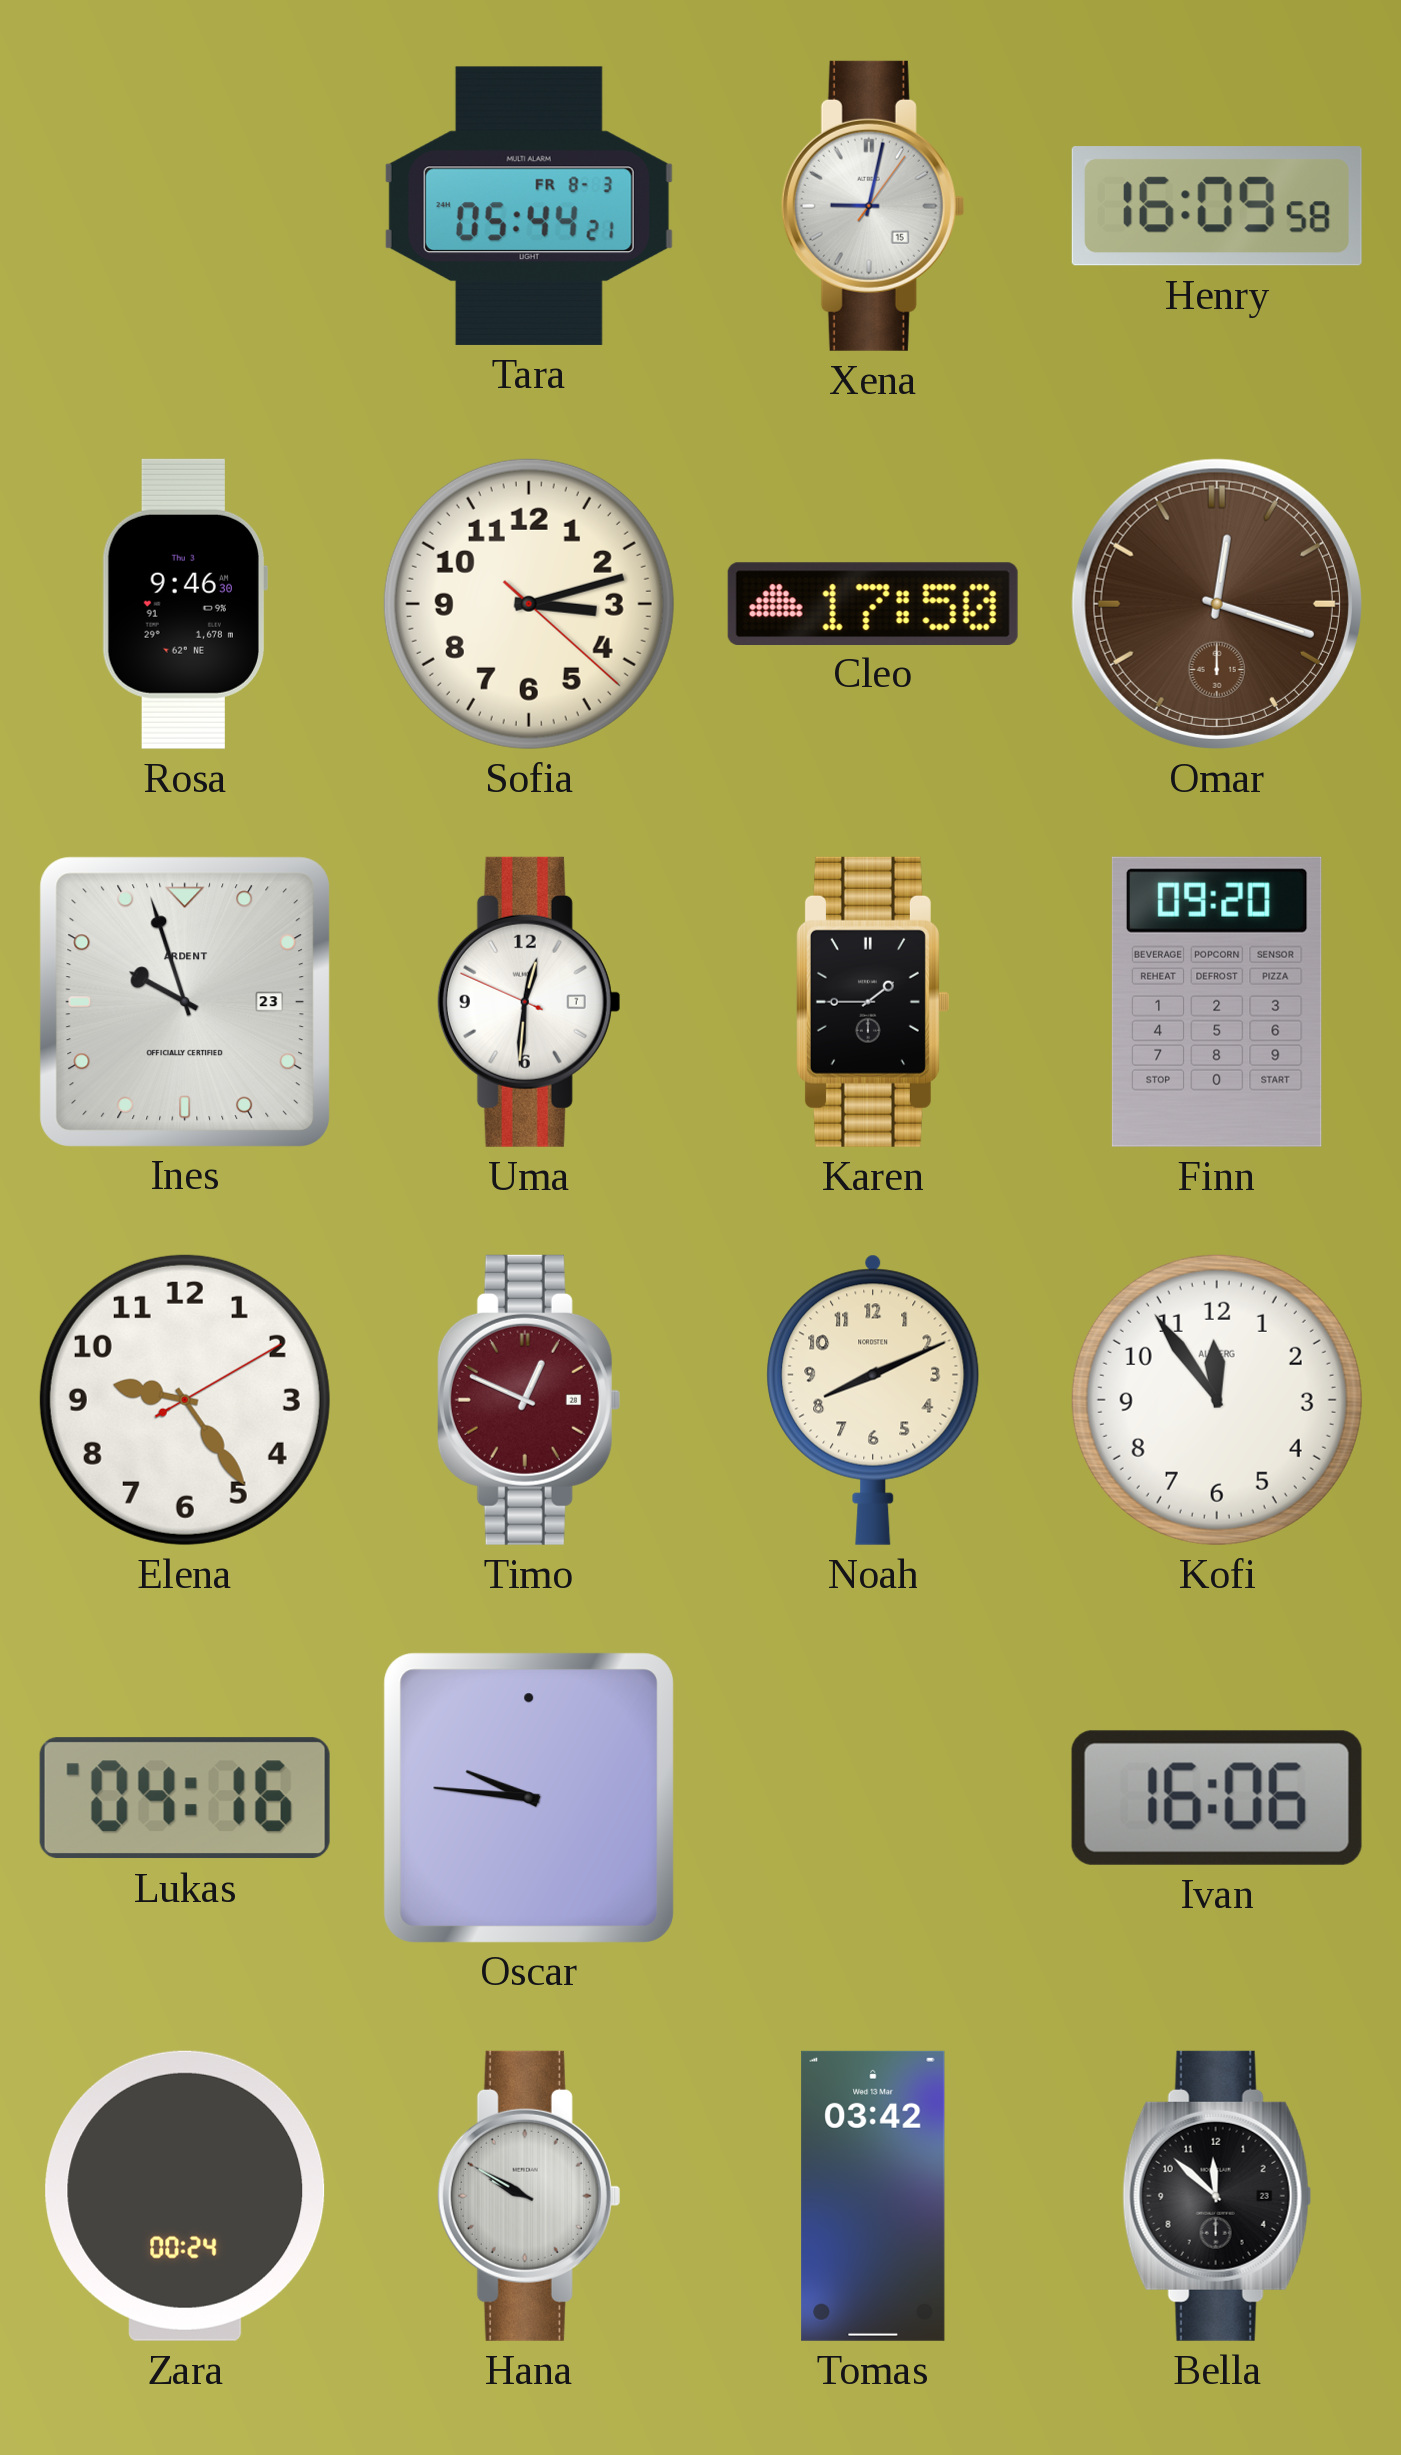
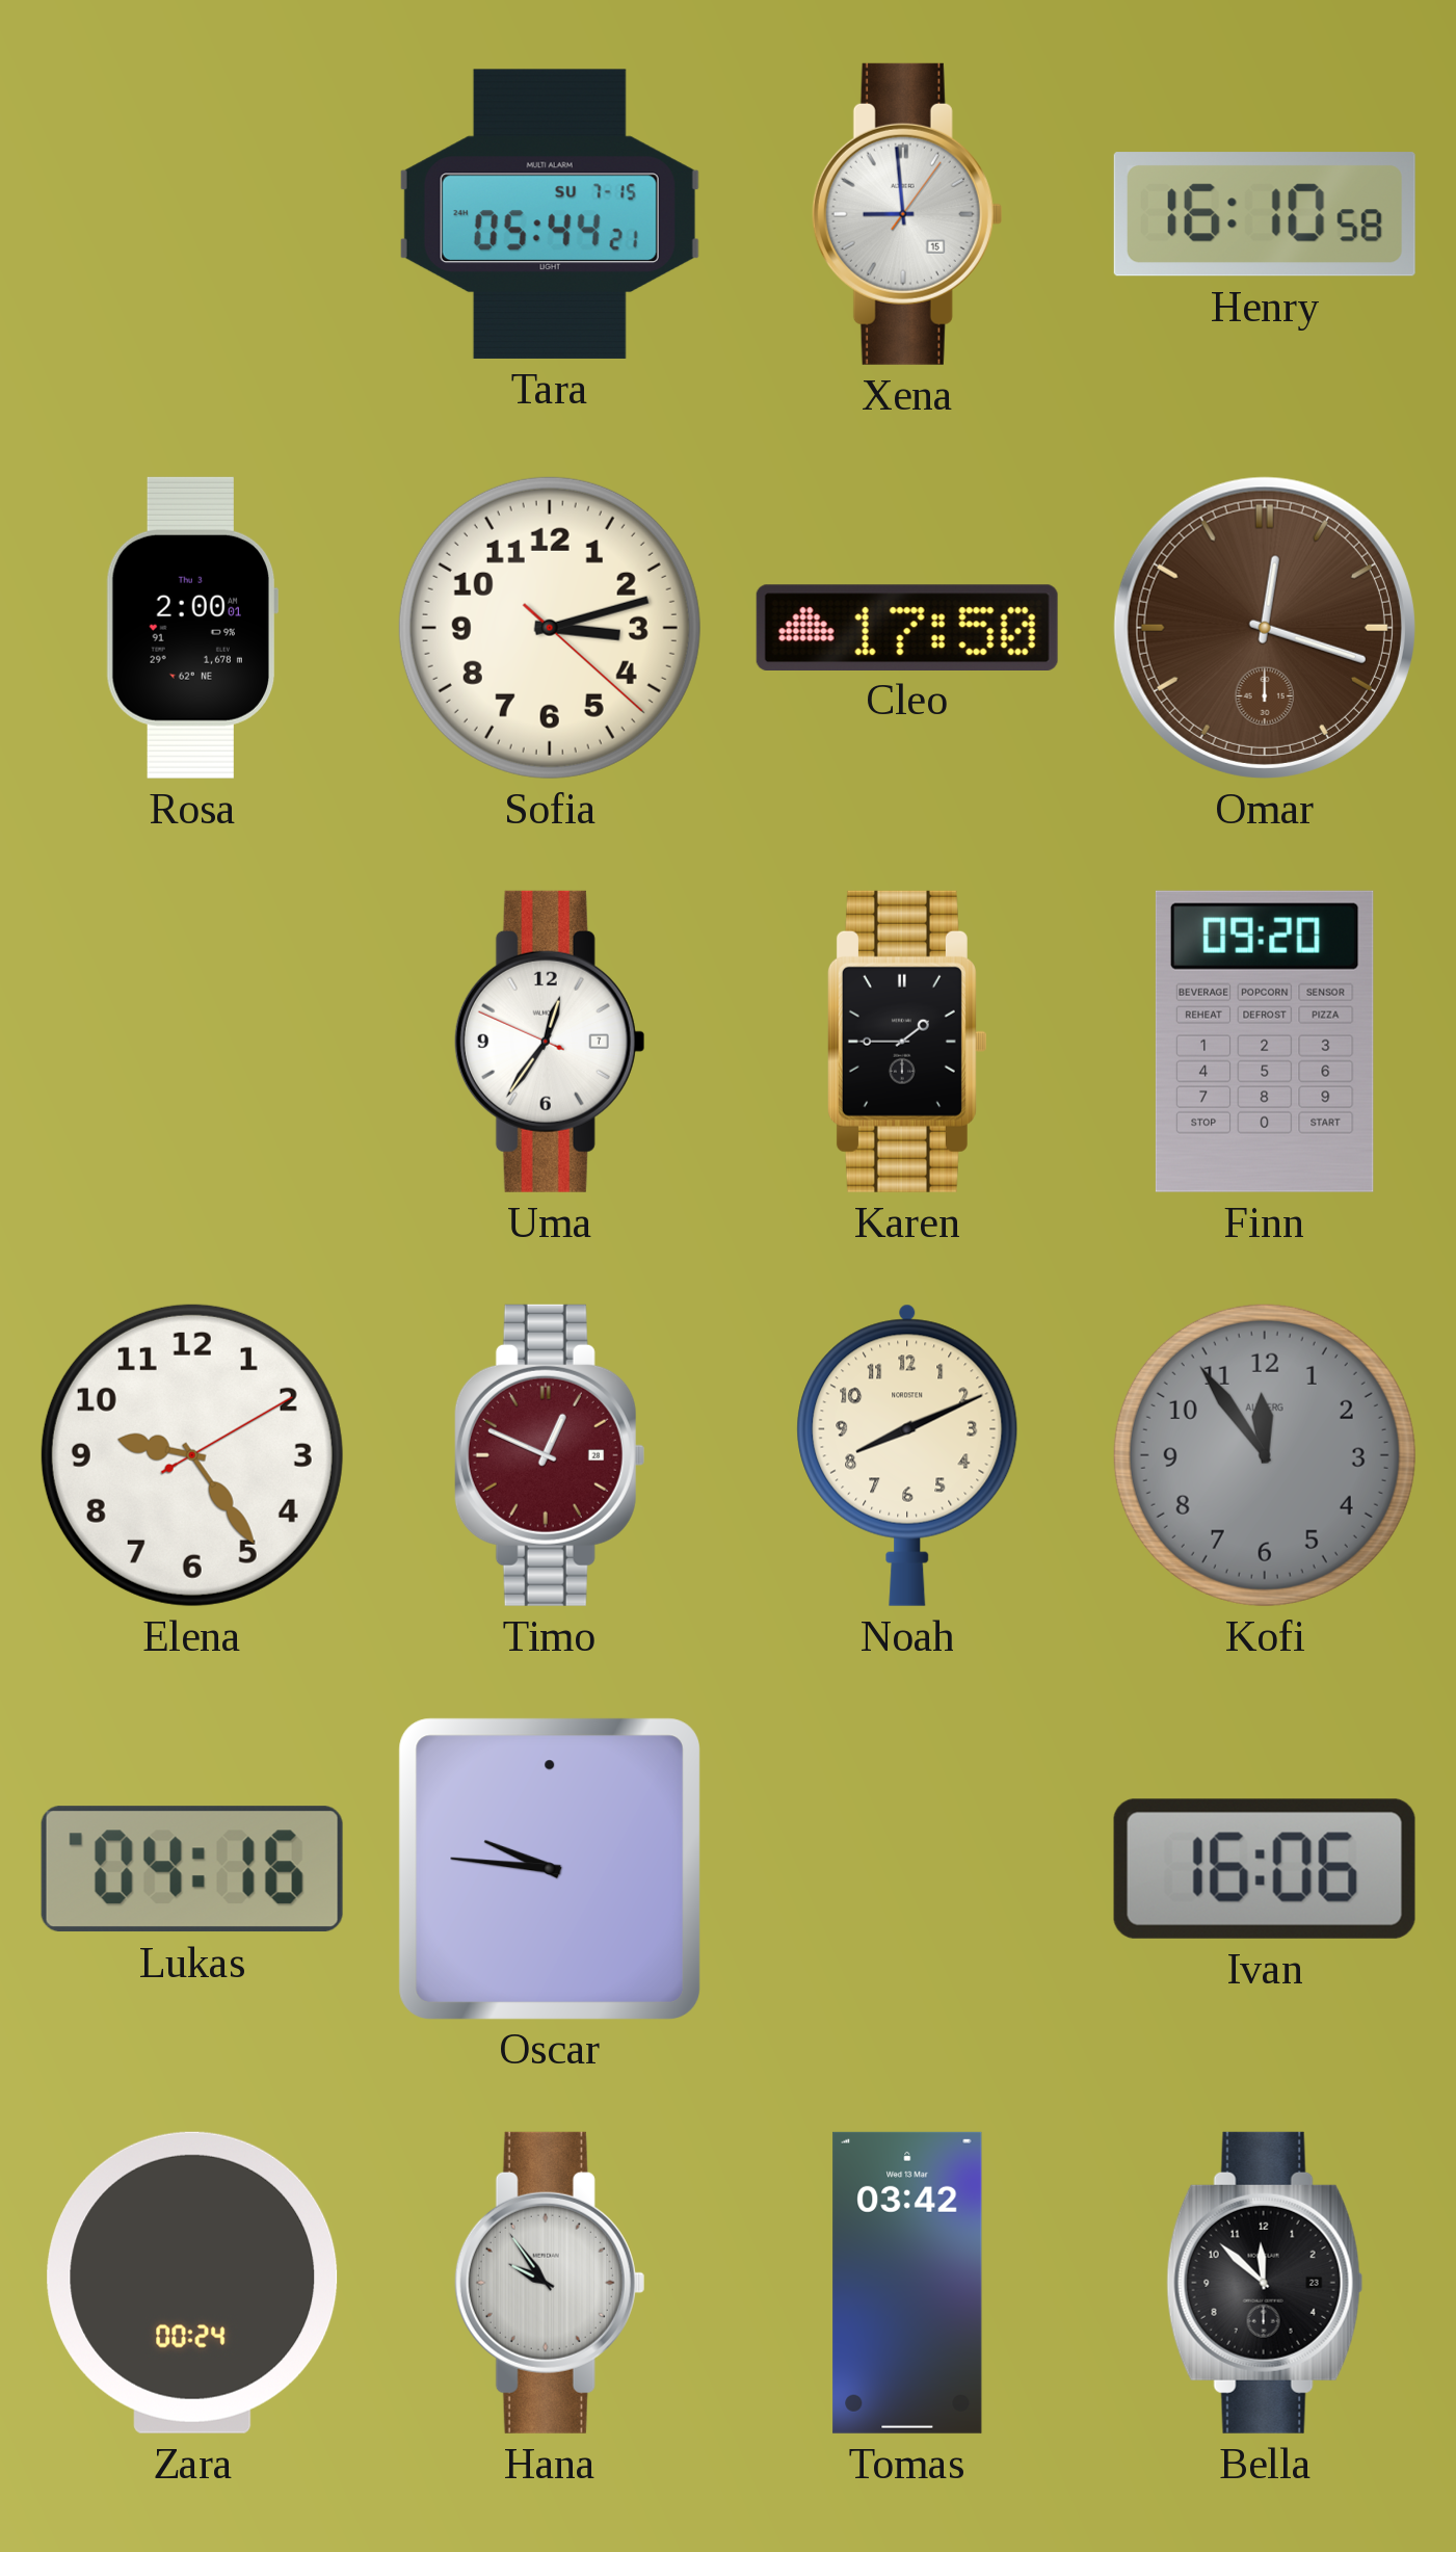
Tara date: FR 8-3 -> SU 7-15 (550, 214)
Xena: 9:02 -> 8:59 (907, 214)
Henry: 16:09 -> 16:10 (1265, 214)
Rosa: 9:46 -> 2:00 (191, 628)
Ines: 9:57 -> none (184, 1001)
Uma: 12:30 -> 12:35 (550, 1042)
Kofi dial: white -> grey (1265, 1455)
Hana: 9:50 -> 9:54 (550, 2283)
